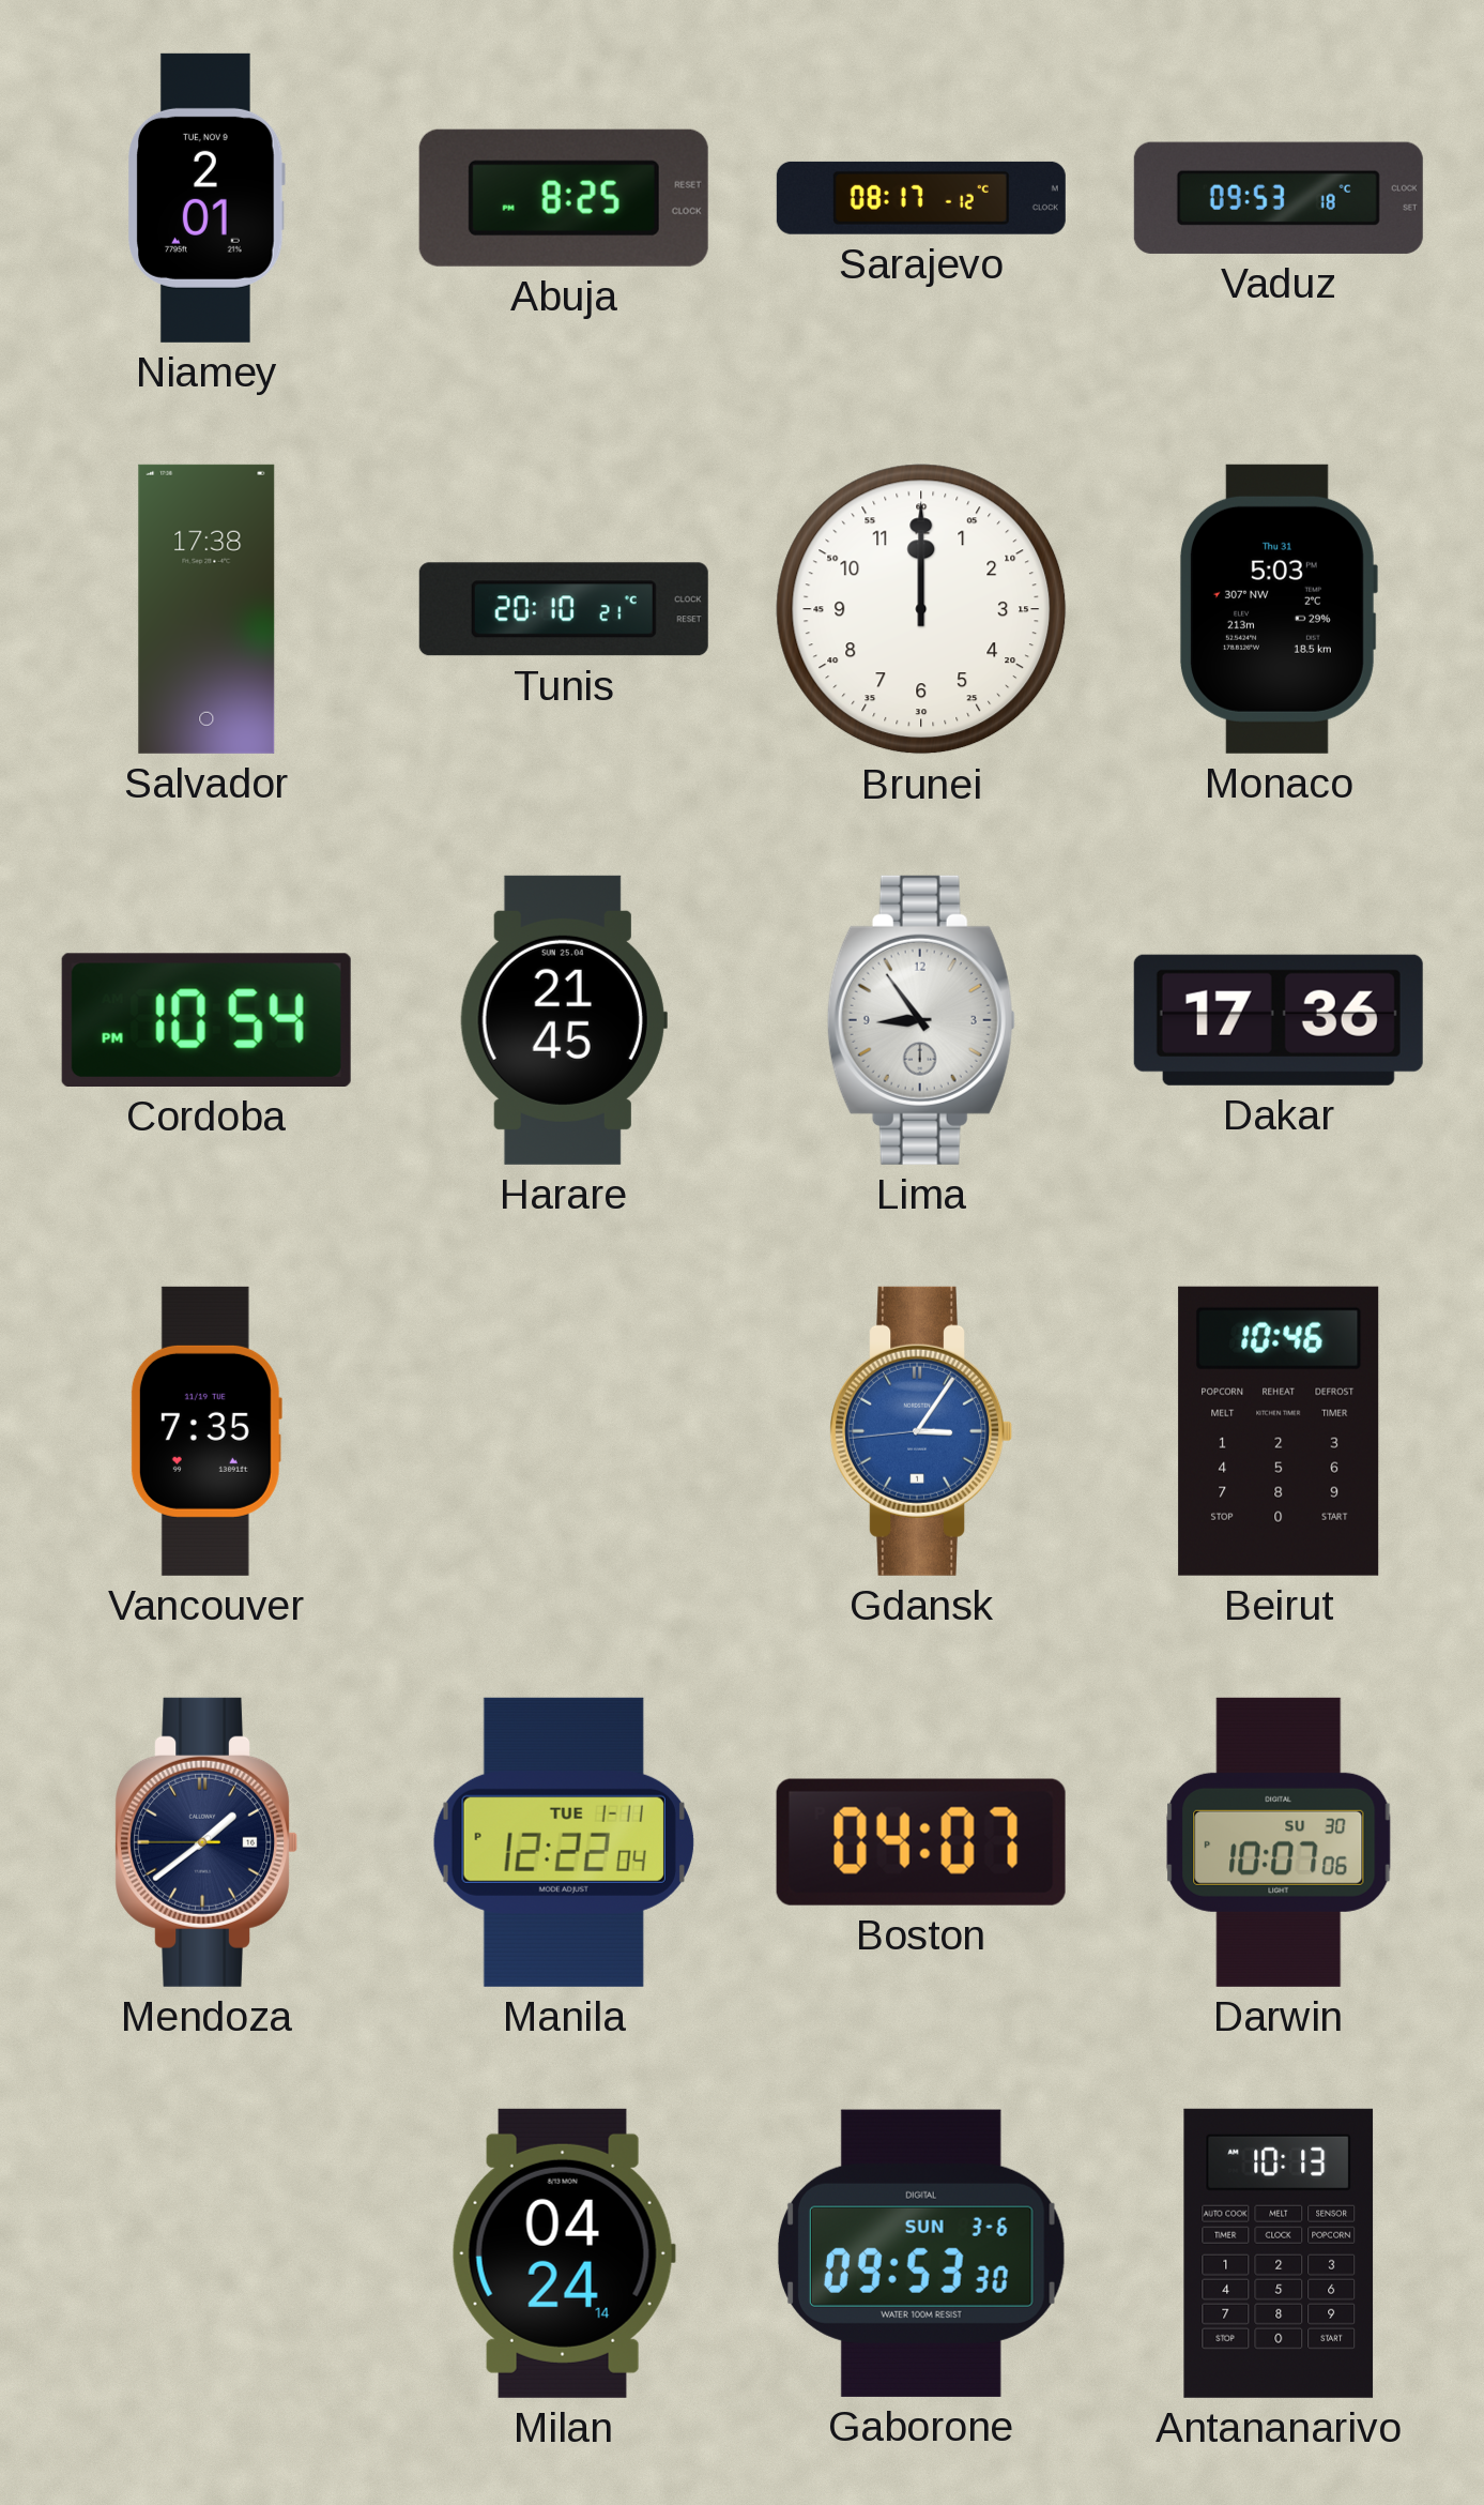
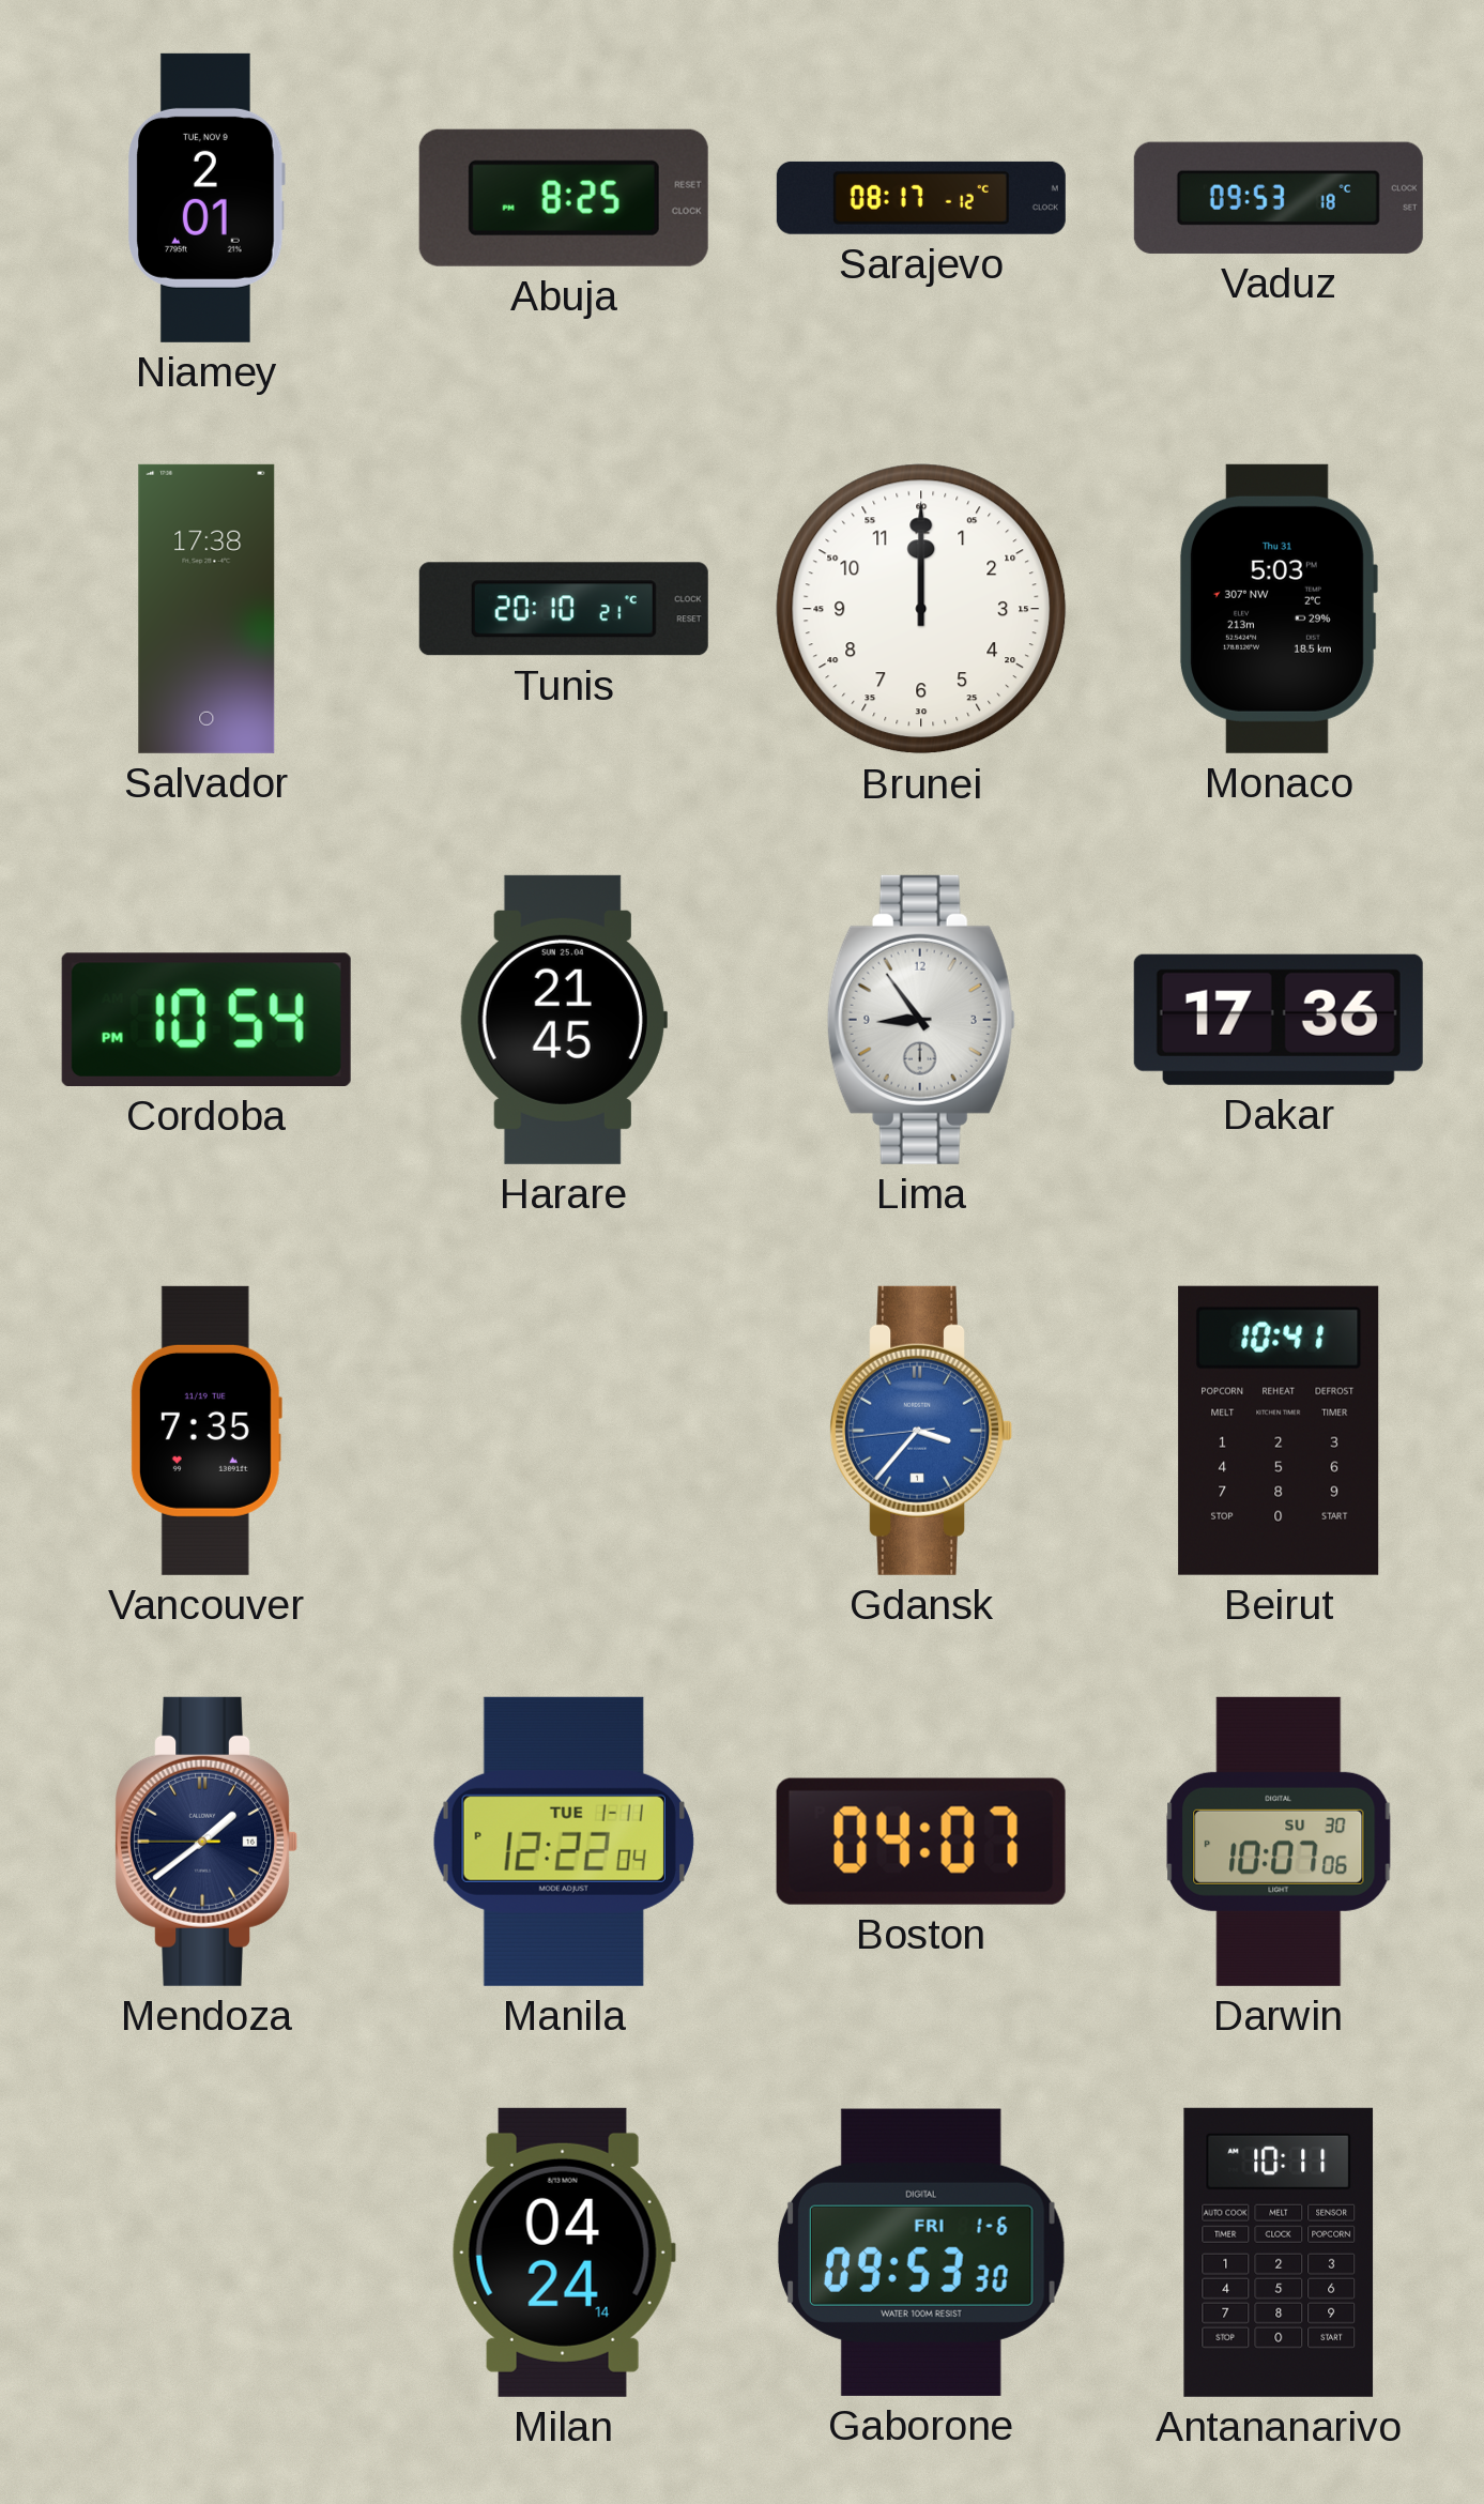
Gdansk: 3:05 -> 3:36 (921, 1431)
Beirut: 10:46 -> 10:41 (1279, 1431)
Gaborone date: SUN 3-6 -> FRI 1-6 (921, 2253)
Antananarivo: 10:13 -> 10:11 (1279, 2253)
